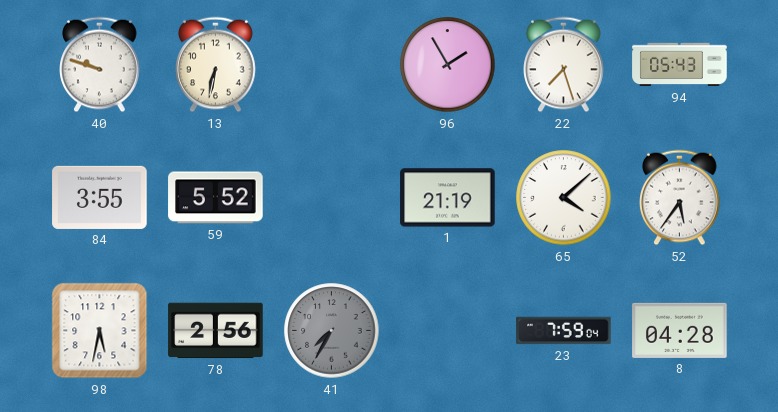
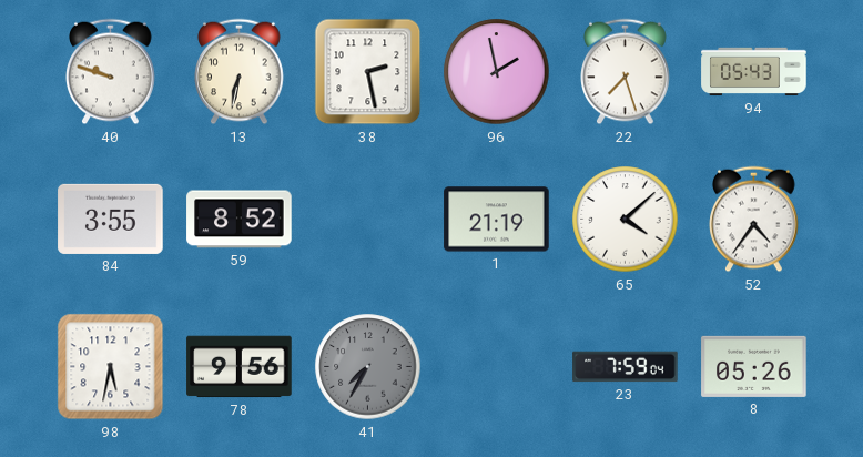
38: none -> 2:28 (368, 72)
96: 1:55 -> 1:58 (497, 72)
59: 5:52 -> 8:52 (240, 220)
52: 5:36 -> 4:36 (754, 220)
78: 2:56 -> 9:56 (240, 367)
8: 04:28 -> 05:26 (754, 366)
